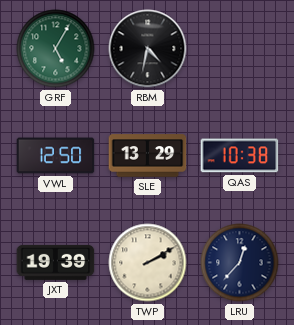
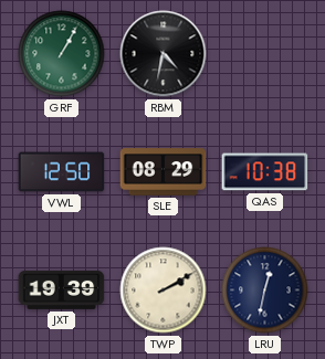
GRF: 5:05 -> 1:05 (62, 54)
SLE: 13:29 -> 08:29 (164, 172)
LRU: 12:37 -> 12:32 (265, 291)
